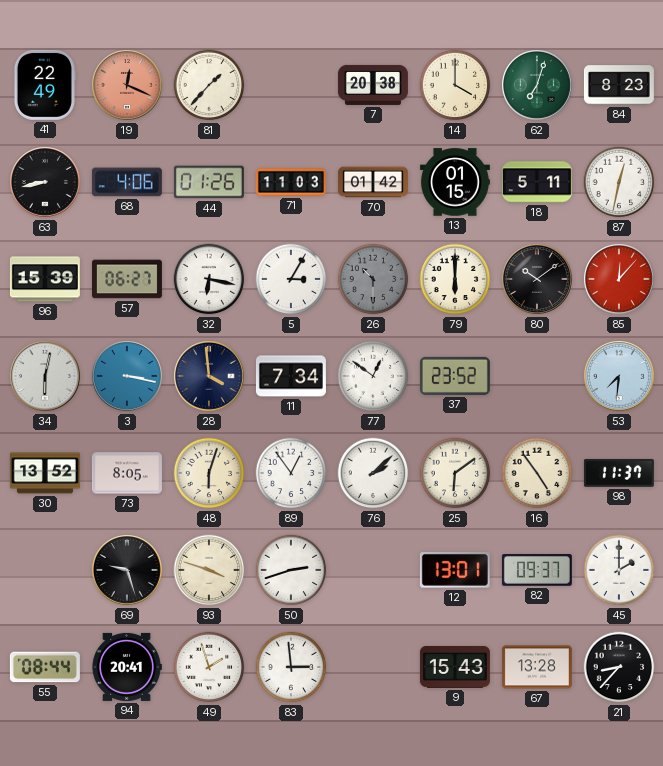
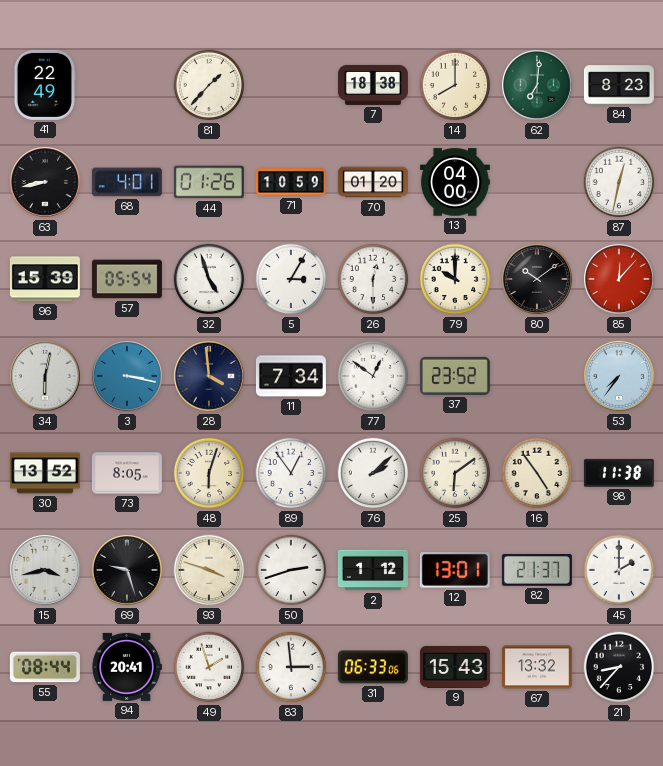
19: 12:19 -> none (128, 86)
7: 20:38 -> 18:38 (373, 85)
14: 4:00 -> 8:00 (455, 85)
62: 7:03 -> 7:01 (538, 86)
68: 4:06 -> 4:01 (127, 182)
71: 11:03 -> 10:59 (291, 182)
70: 01:42 -> 01:20 (373, 182)
13: 01:15 -> 04:00 (455, 182)
18: 5:11 -> none (537, 182)
57: 06:27 -> 05:54 (127, 279)
32: 6:17 -> 4:57 (209, 279)
26: 10:30 -> 12:30 (373, 279)
26 dial: grey -> white (373, 279)
79: 6:00 -> 10:00 (455, 279)
53: 7:31 -> 7:36 (620, 377)
98: 11:37 -> 11:38 (619, 473)
15: none -> 3:43 (46, 571)
2: none -> 1:12 (373, 570)
82: 09:37 -> 21:37 (537, 571)
31: none -> 06:33 (373, 667)
67: 13:28 -> 13:32 (537, 667)
